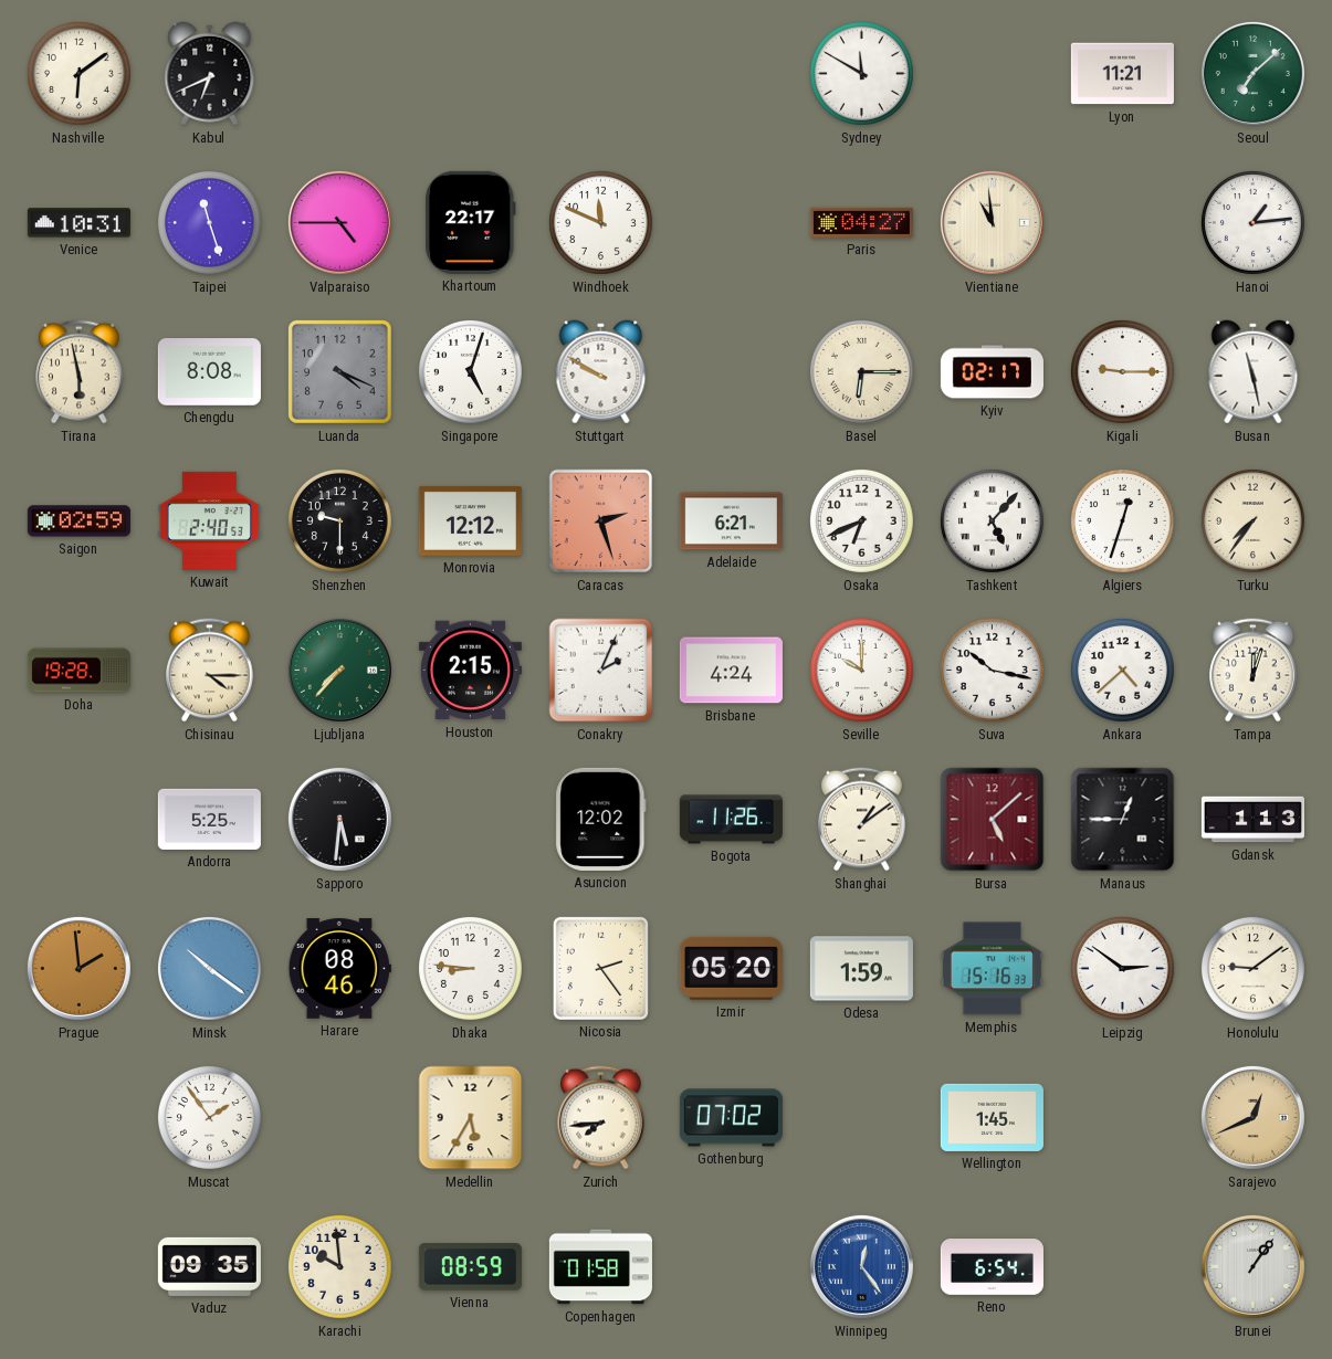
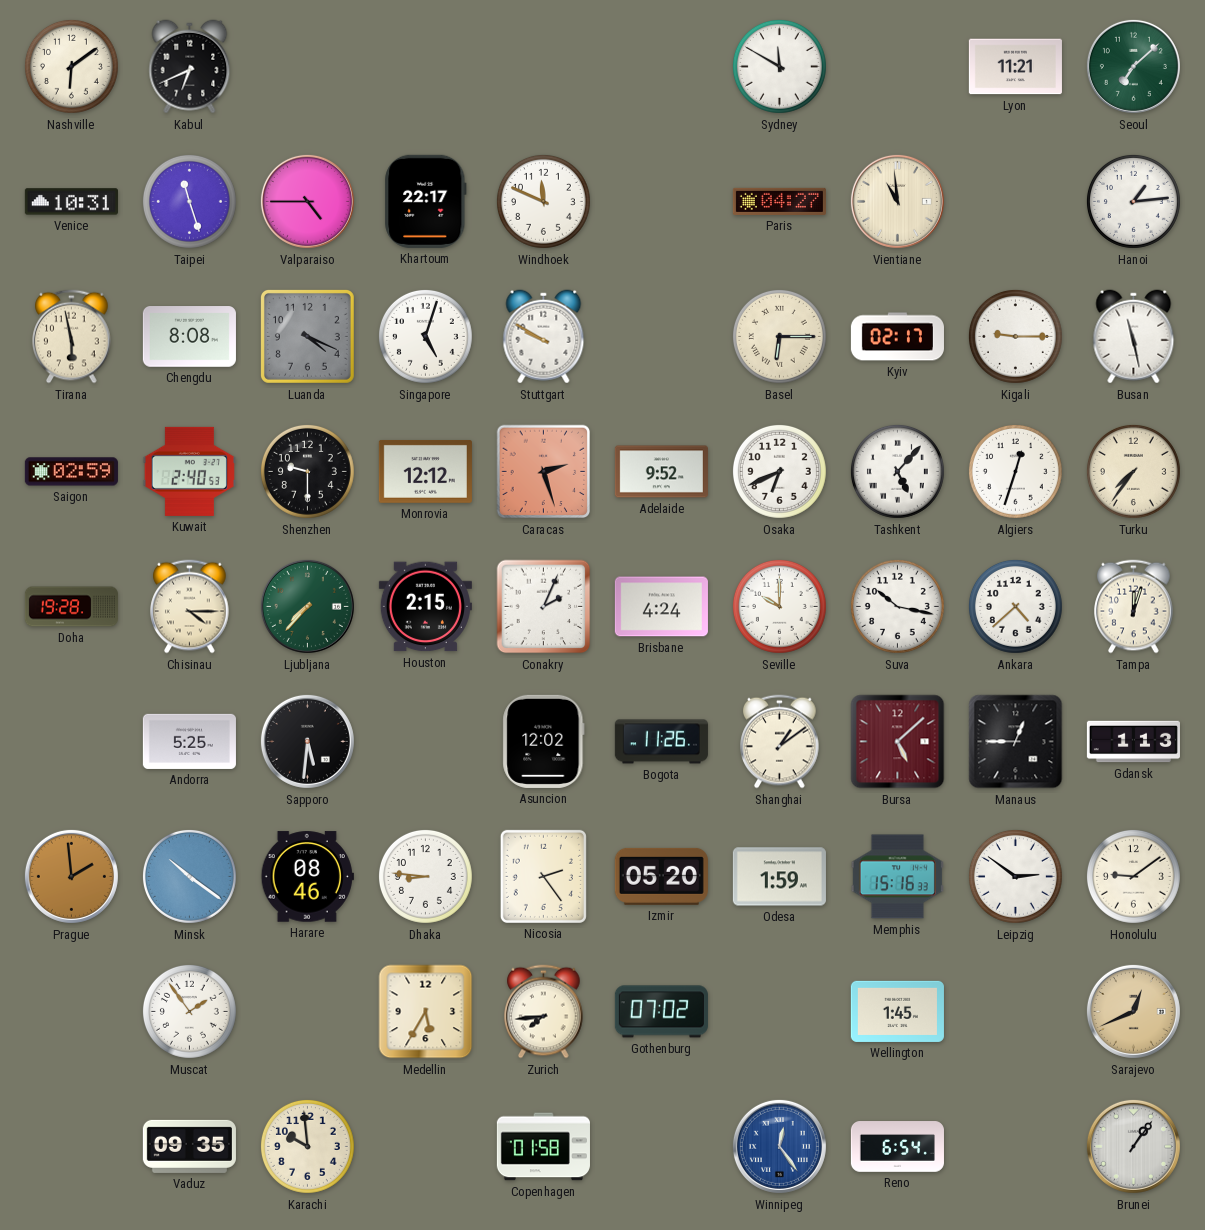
Adelaide: 6:21 -> 9:52 (661, 472)
Vienna: 08:59 -> none (470, 1267)
